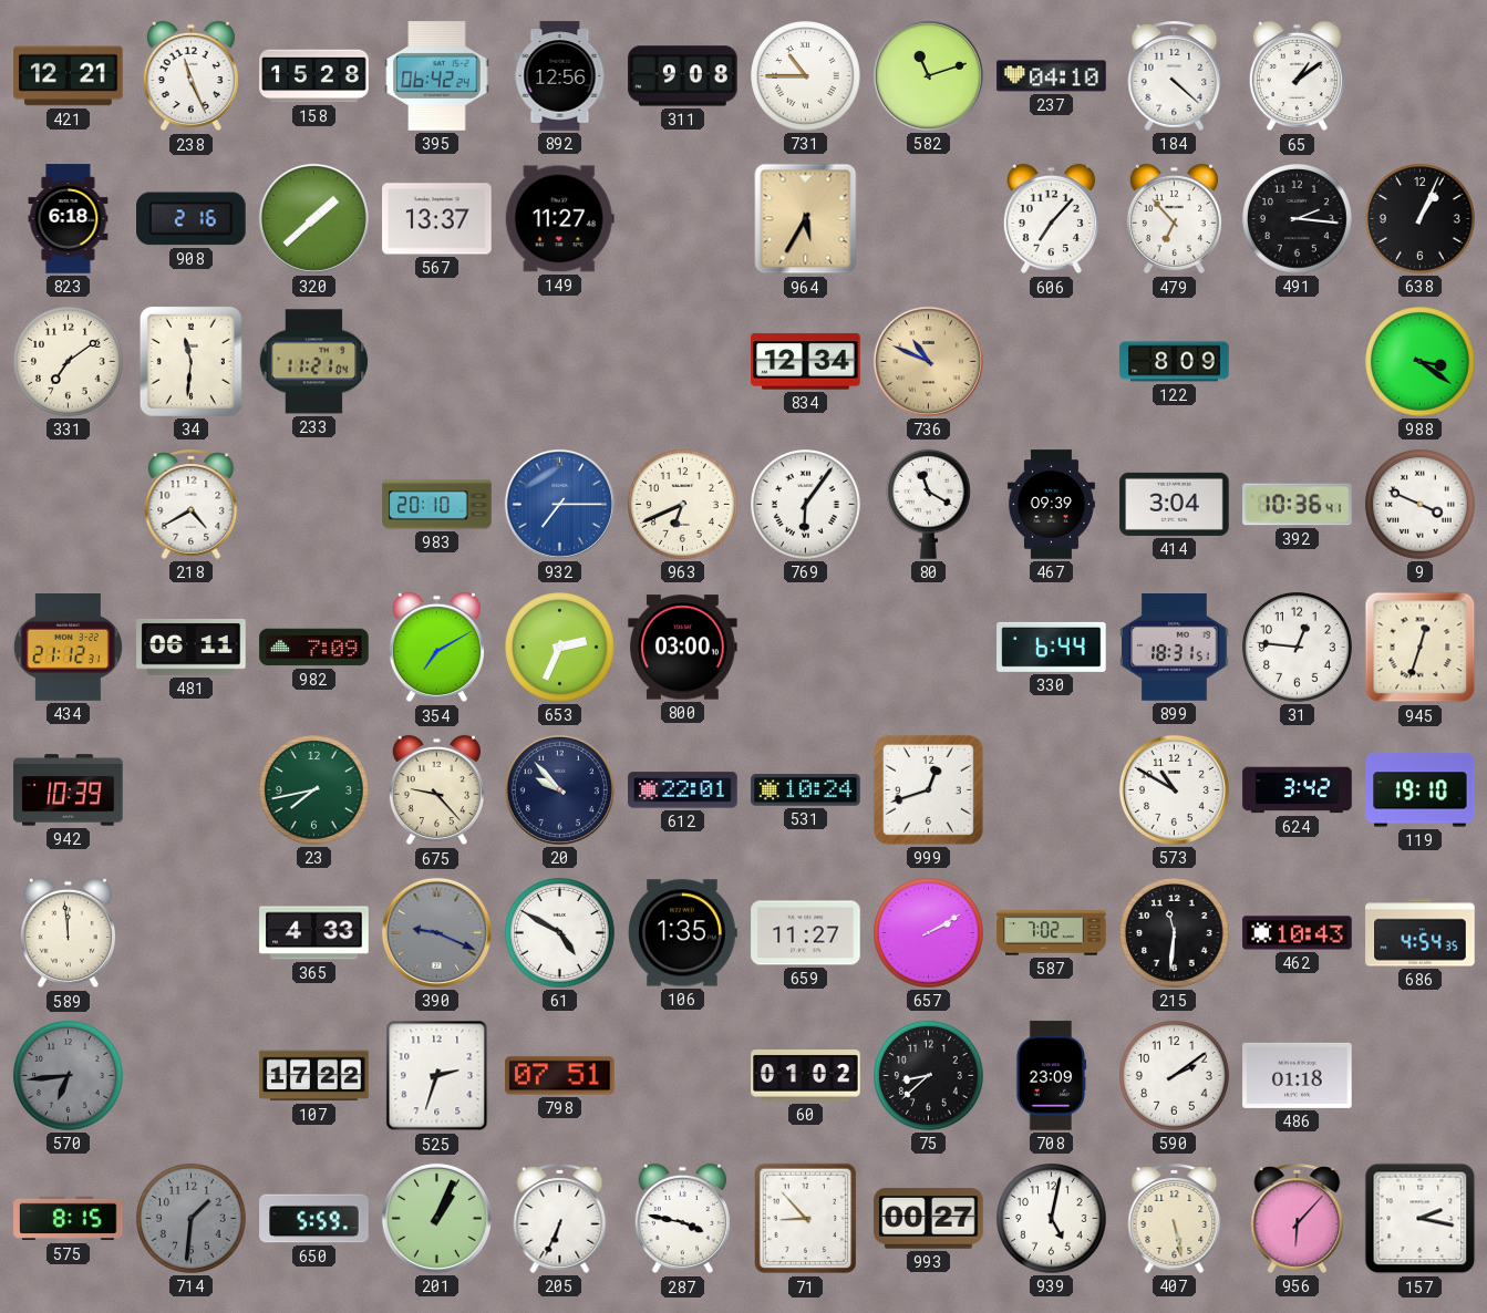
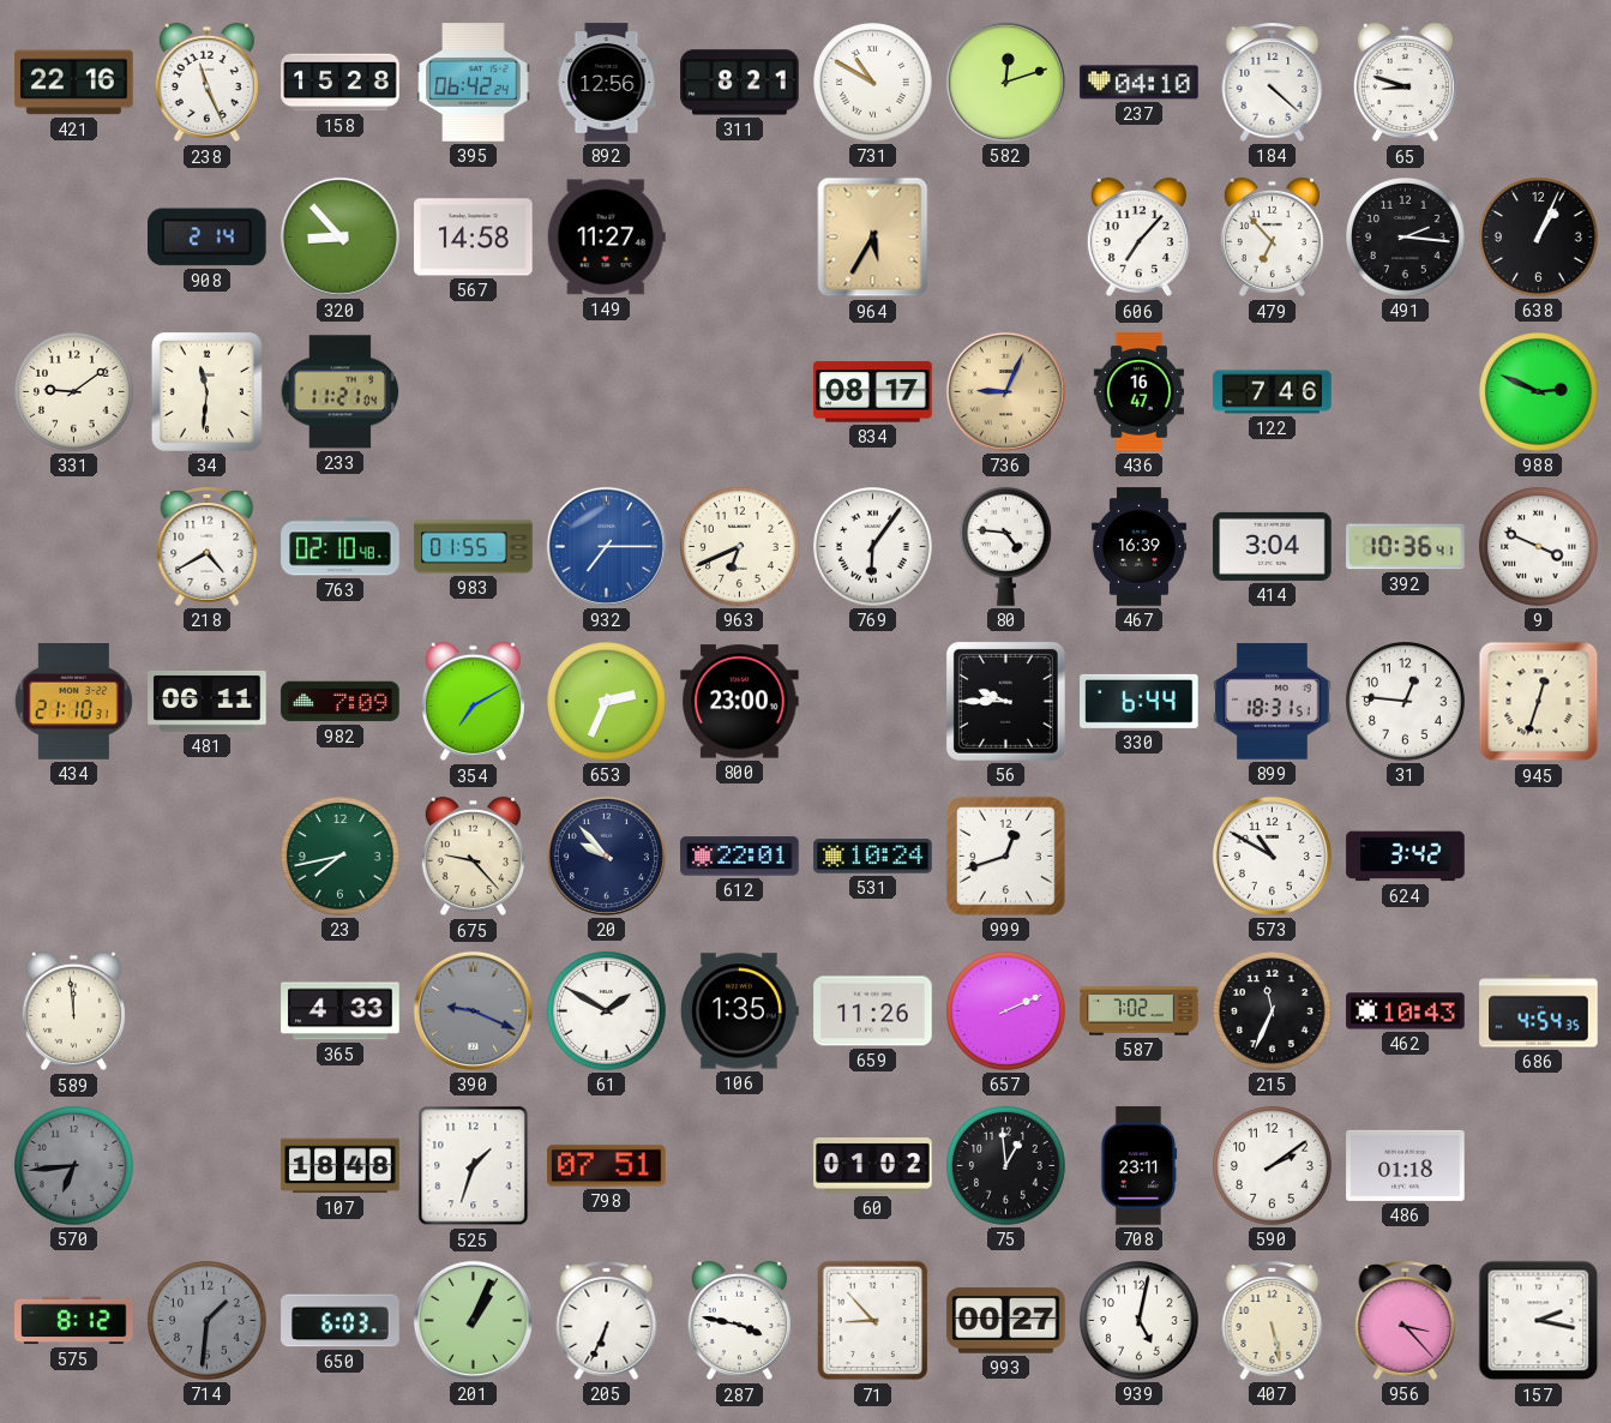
421: 12:21 -> 22:16 (74, 83)
311: 9:08 -> 8:21 (740, 83)
731: 10:45 -> 10:50 (873, 83)
582: 11:12 -> 12:12 (1005, 82)
65: 1:09 -> 8:48 (1405, 83)
823: 6:18 -> none (69, 219)
908: 2:16 -> 2:14 (208, 238)
320: 1:38 -> 8:53 (339, 236)
567: 13:37 -> 14:58 (474, 238)
331: 7:09 -> 9:09 (74, 392)
834: 12:34 -> 08:17 (873, 392)
736: 10:49 -> 9:04 (1005, 391)
436: none -> 16:47 (1138, 392)
122: 8:09 -> 7:46 (1273, 392)
988: 3:21 -> 2:49 (1539, 392)
763: none -> 02:10 (341, 547)
983: 20:10 -> 01:55 (474, 547)
80: 11:20 -> 4:46 (1005, 546)
467: 09:39 -> 16:39 (1138, 547)
434: 21:12 -> 21:10 (73, 702)
800: 03:00 -> 23:00 (740, 702)
56: none -> 9:45 (1005, 701)
942: 10:39 -> none (69, 790)
119: 19:10 -> none (1421, 790)
61: 4:50 -> 1:50 (607, 1011)
659: 11:27 -> 11:26 (873, 1011)
657: 2:10 -> 2:11 (1006, 1011)
215: 11:31 -> 11:34 (1273, 1011)
107: 17:22 -> 18:48 (341, 1166)
525: 2:33 -> 1:33 (474, 1166)
75: 8:38 -> 12:59 (1006, 1166)
708: 23:09 -> 23:11 (1138, 1166)
575: 8:15 -> 8:12 (74, 1321)
650: 5:59 -> 6:03 (341, 1321)
956: 6:07 -> 3:23 (1406, 1320)
